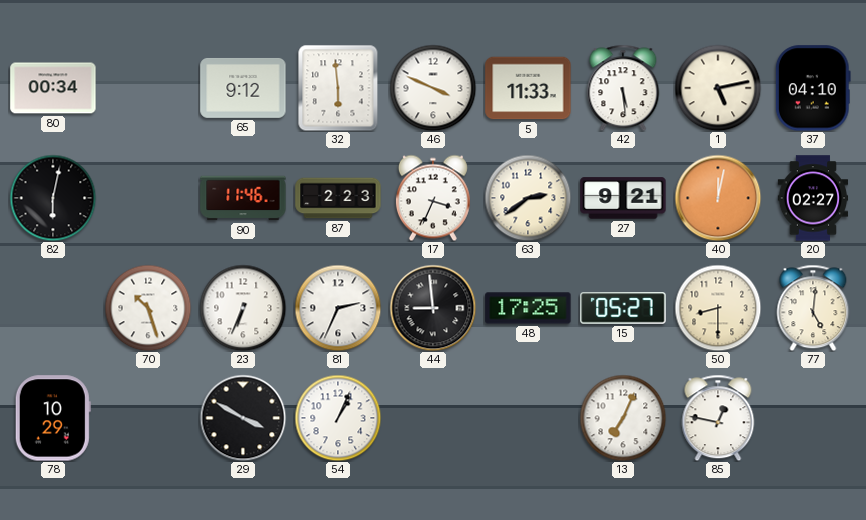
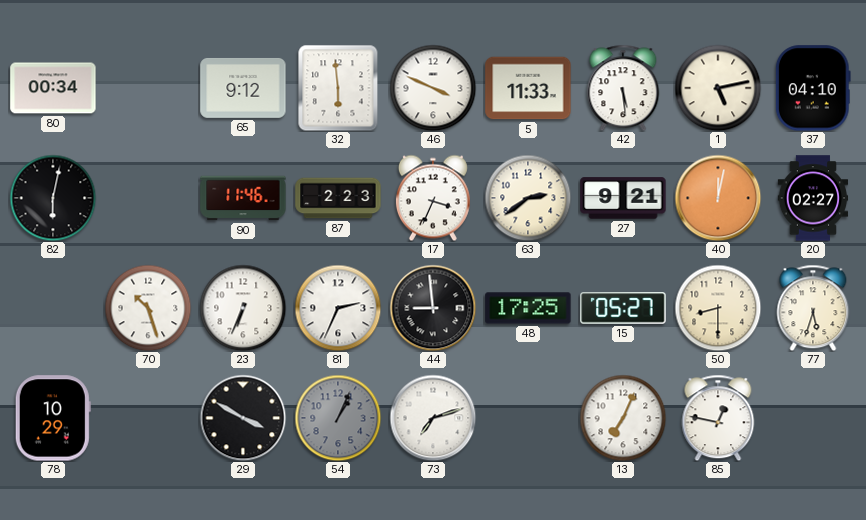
77: 5:01 -> 5:33 (813, 308)
54 dial: white -> grey (338, 418)
73: none -> 7:12 (433, 418)
